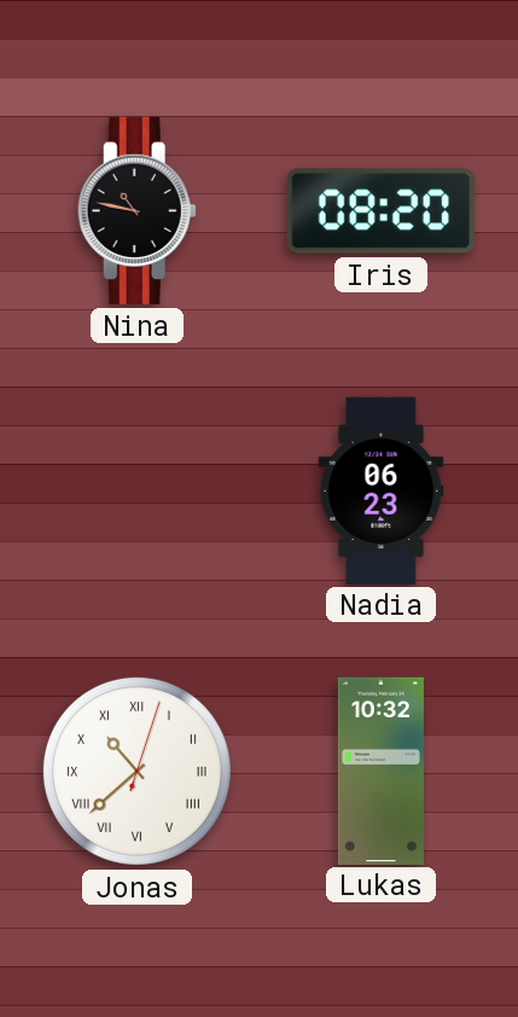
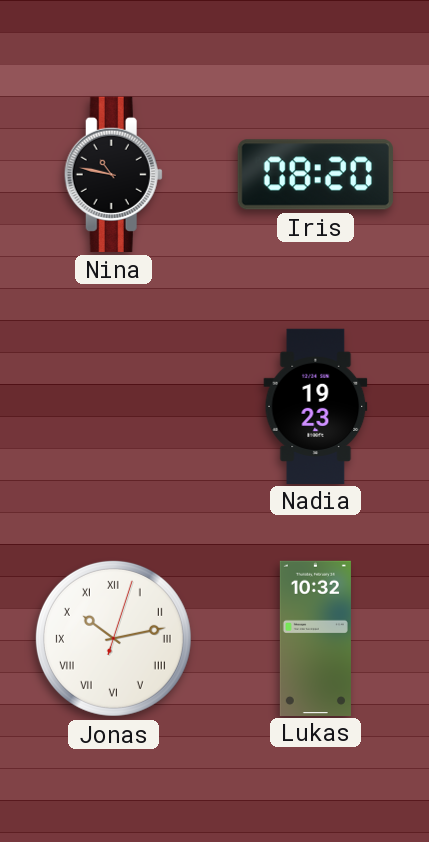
Nadia: 06:23 -> 19:23 (316, 406)
Jonas: 10:38 -> 10:13 (113, 638)
